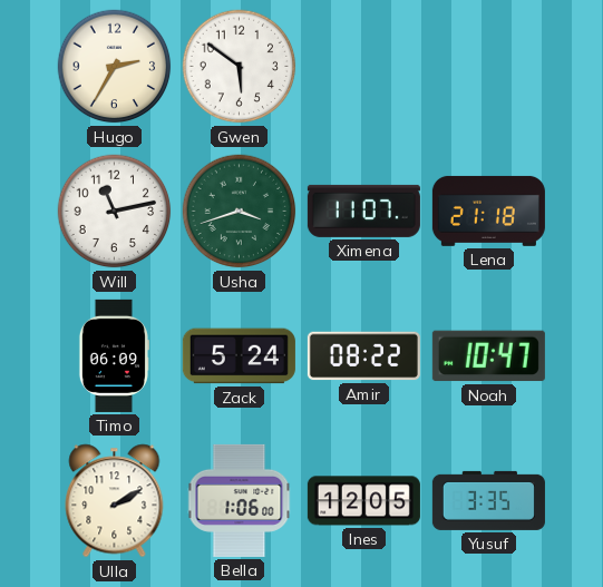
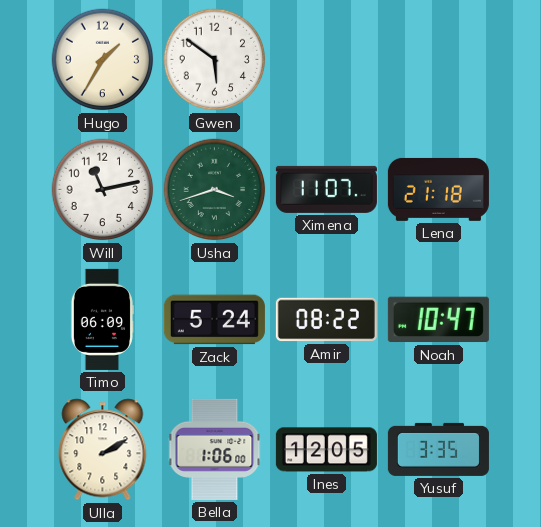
Hugo: 2:35 -> 1:35 (103, 60)
